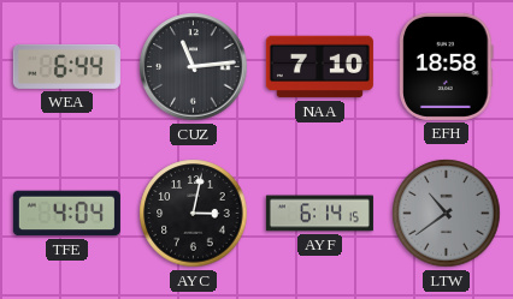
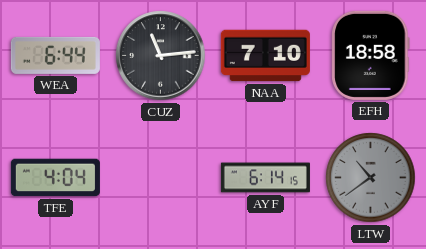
AYC: 3:02 -> none (194, 214)
